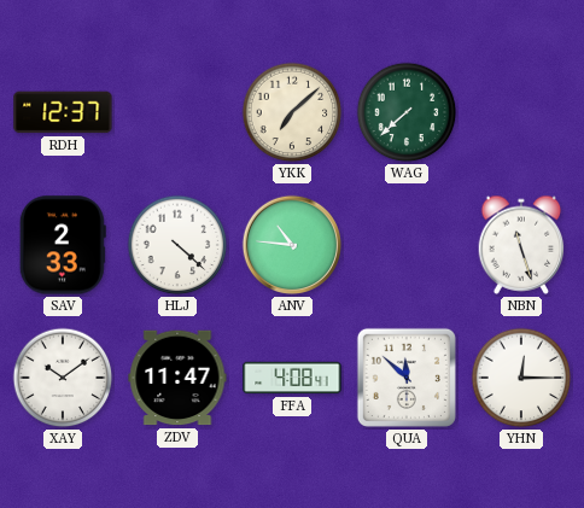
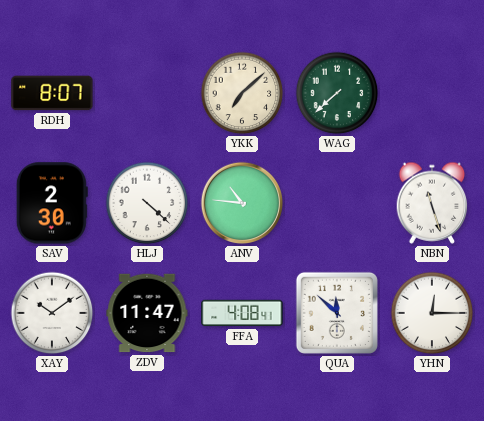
RDH: 12:37 -> 8:07 (52, 93)
SAV: 2:33 -> 2:30 (52, 203)
